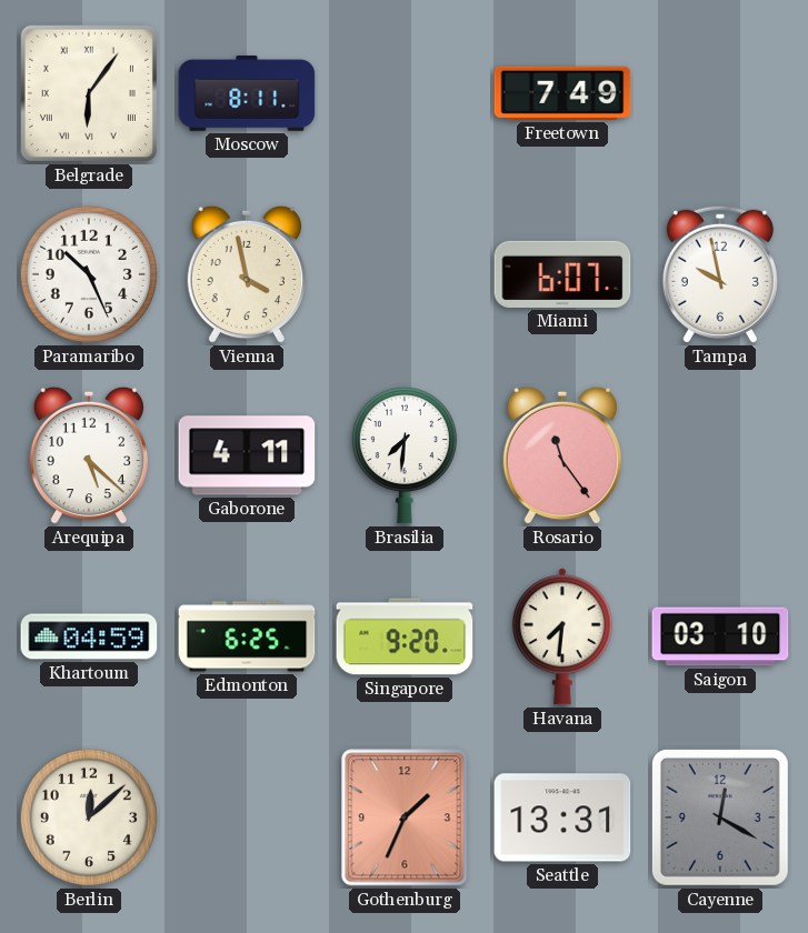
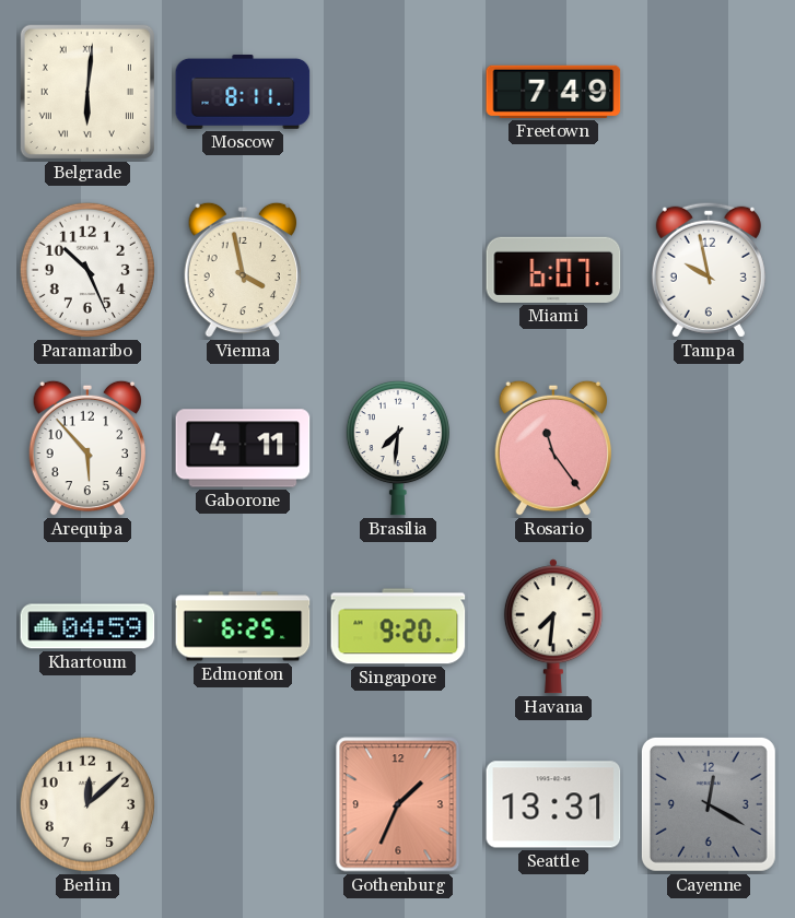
Belgrade: 6:06 -> 6:01 (87, 92)
Arequipa: 5:22 -> 5:53 (86, 448)
Saigon: 03:10 -> none (720, 636)
